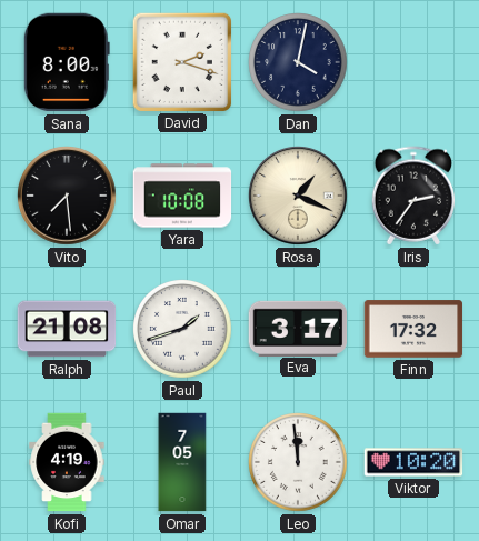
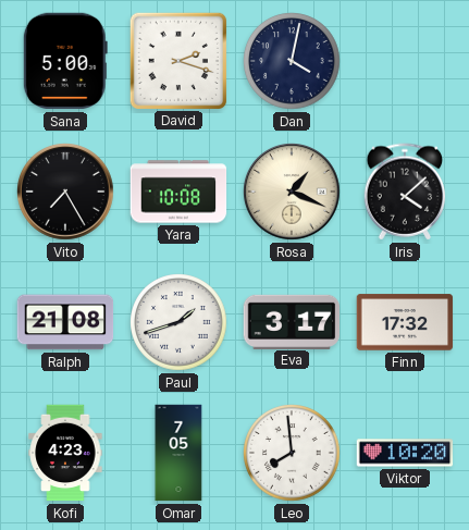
Sana: 8:00 -> 5:00 (65, 61)
Vito: 7:29 -> 7:25 (65, 192)
Iris: 2:36 -> 4:08 (405, 192)
Kofi: 4:19 -> 4:23 (65, 453)
Leo: 11:59 -> 7:59 (293, 454)
